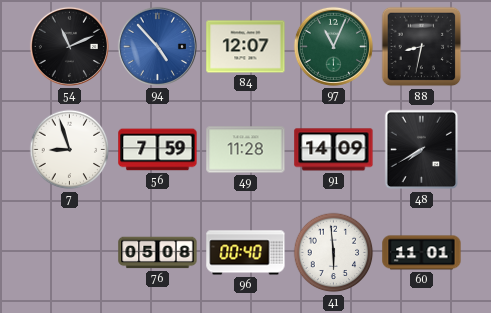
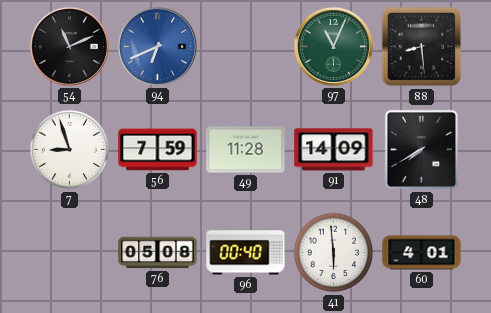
94: 4:53 -> 6:41 (157, 46)
84: 12:07 -> none (246, 47)
88: 8:32 -> 8:29 (422, 47)
60: 11:01 -> 4:01 (422, 253)
